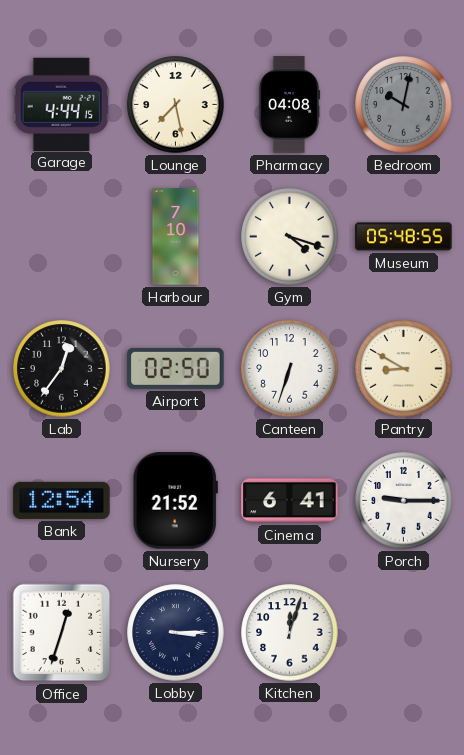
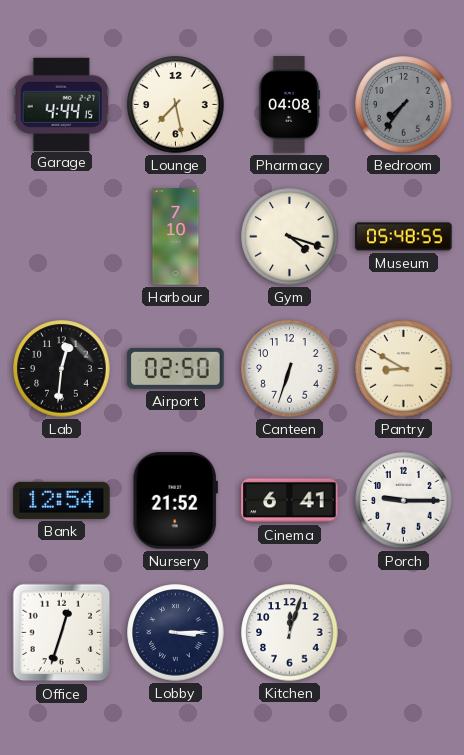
Bedroom: 10:02 -> 7:36 (404, 105)
Lab: 12:36 -> 12:31 (62, 369)
